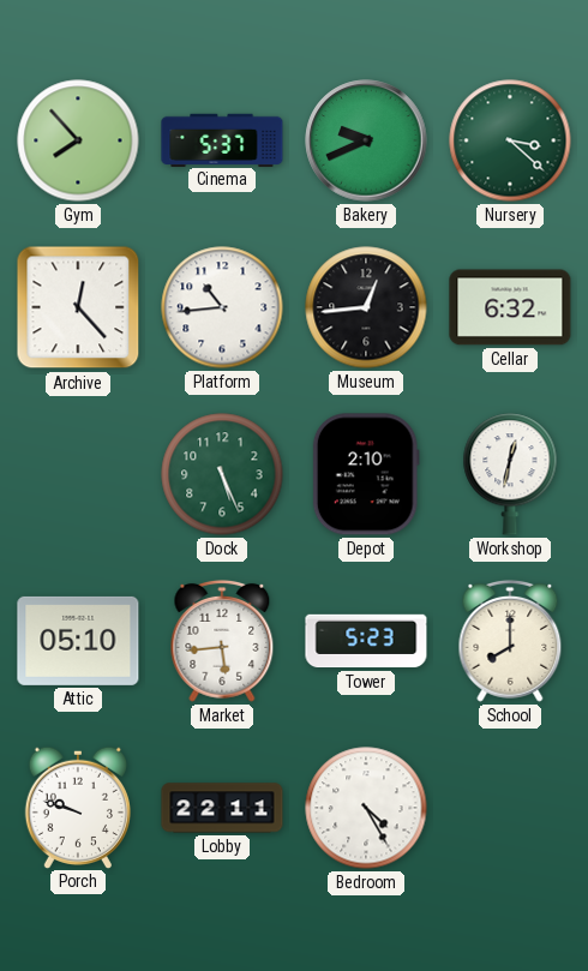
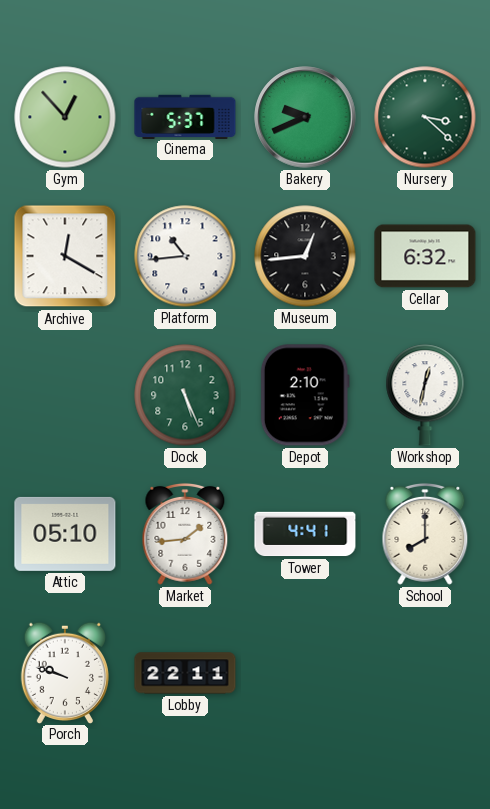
Gym: 7:53 -> 12:53 (65, 117)
Archive: 12:23 -> 12:20 (65, 256)
Market: 5:44 -> 1:44 (185, 534)
Tower: 5:23 -> 4:41 (305, 534)
Bedroom: 4:25 -> none (366, 808)
